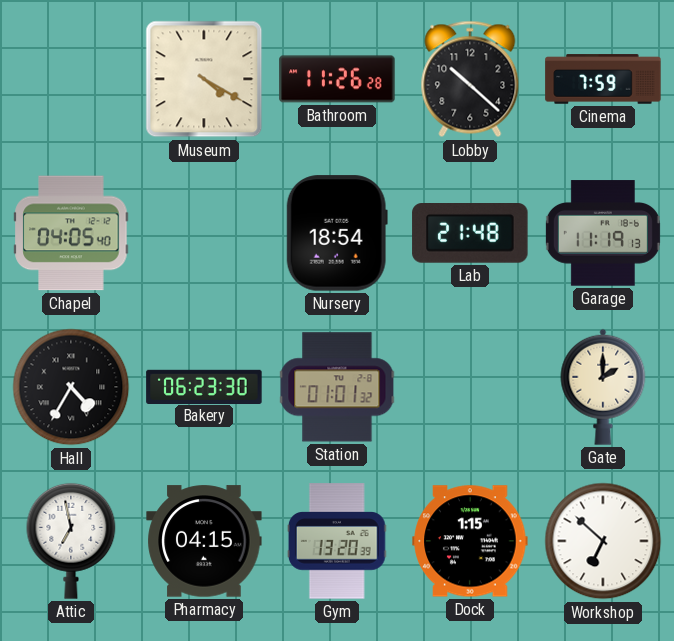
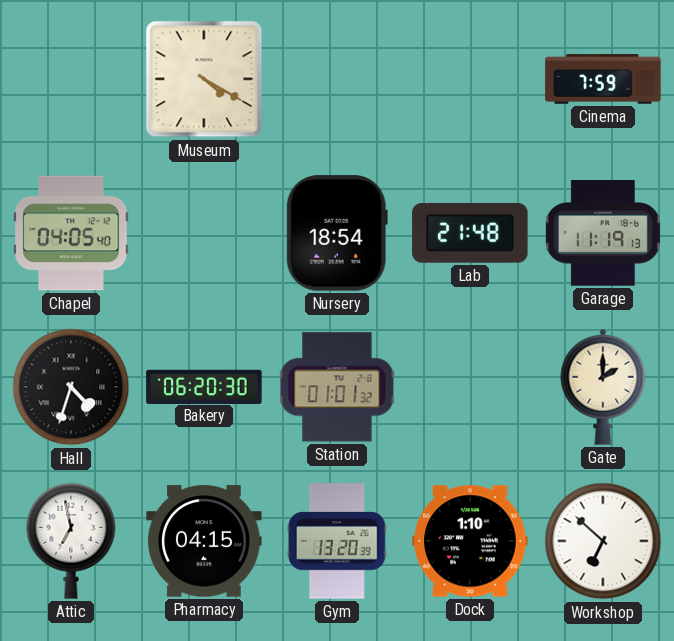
Bathroom: 11:26 -> none (337, 79)
Lobby: 10:22 -> none (470, 79)
Hall: 4:35 -> 4:33 (71, 387)
Bakery: 06:23 -> 06:20 (204, 386)
Dock: 1:15 -> 1:10 (470, 541)
